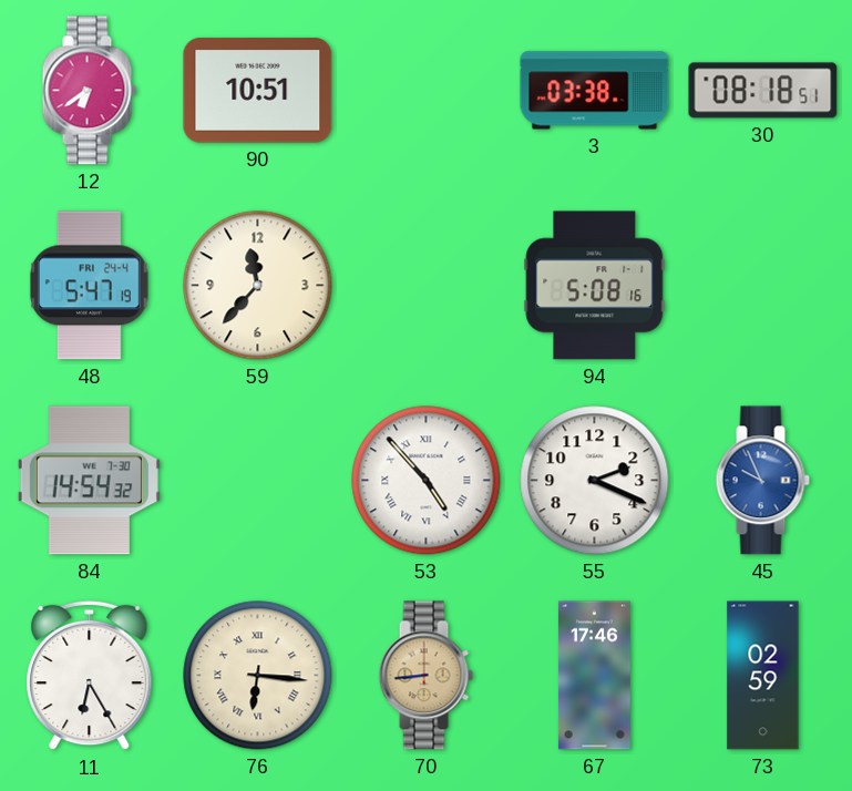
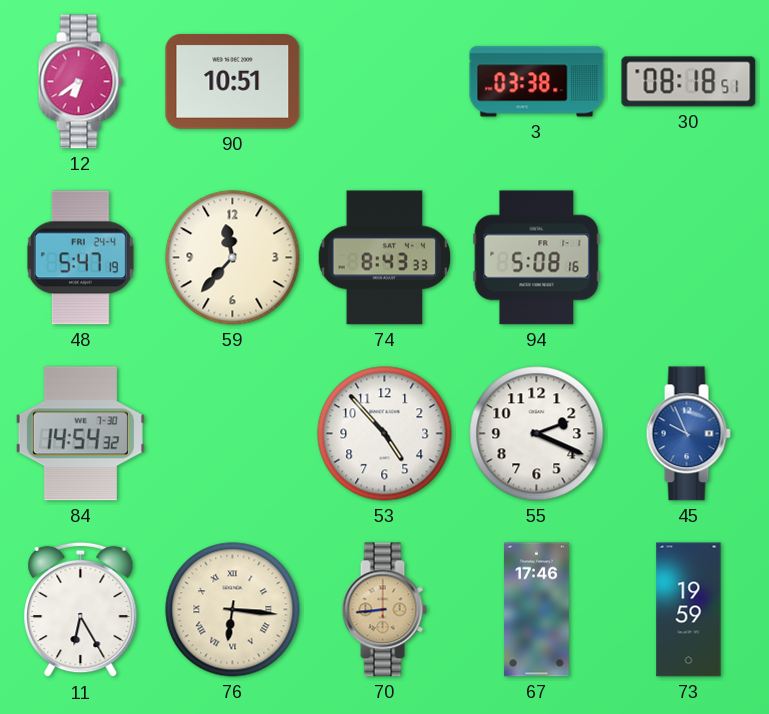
74: none -> 8:43 (385, 258)
53 numerals: Roman -> Arabic (385, 434)
73: 02:59 -> 19:59 (689, 610)
